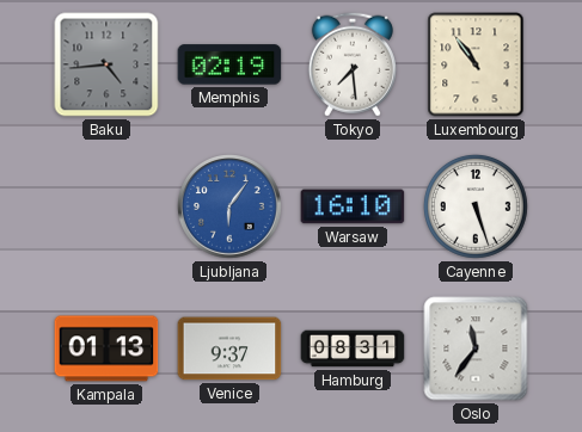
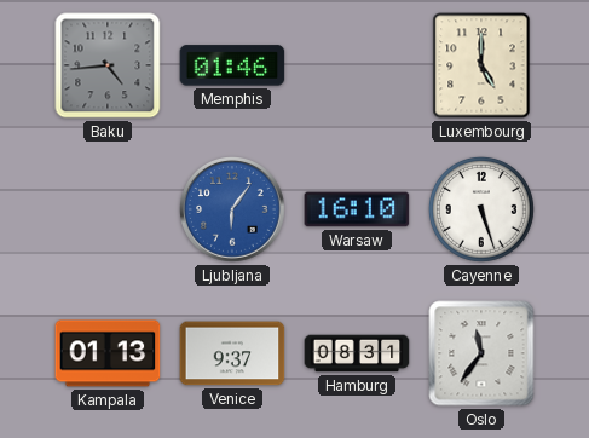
Memphis: 02:19 -> 01:46 (232, 65)
Tokyo: 7:29 -> none (353, 64)
Luxembourg: 10:54 -> 5:00 (481, 65)
